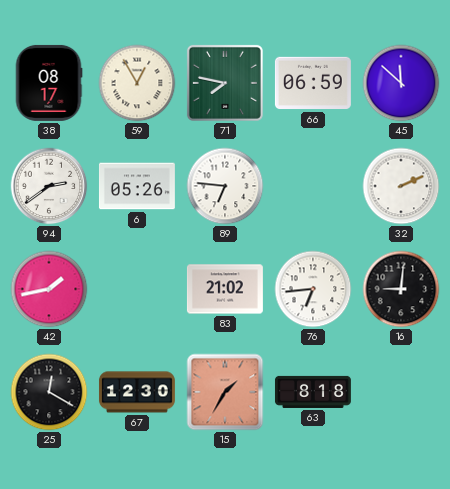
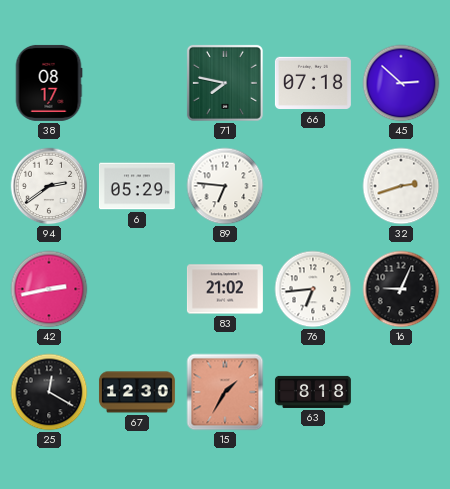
59: 12:55 -> none (137, 83)
66: 06:59 -> 07:18 (313, 83)
45: 11:52 -> 2:52 (401, 83)
6: 05:26 -> 05:29 (137, 186)
32: 2:11 -> 2:42 (401, 186)
42: 1:43 -> 2:43 (49, 289)
16: 9:01 -> 9:04 (401, 289)
